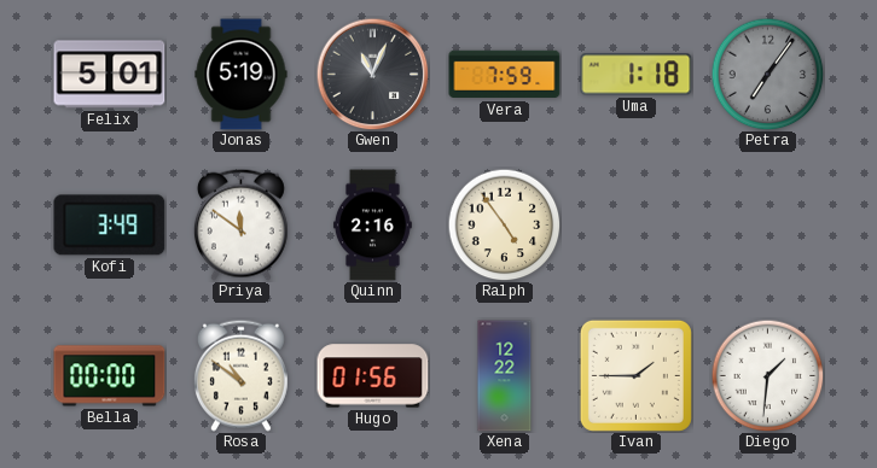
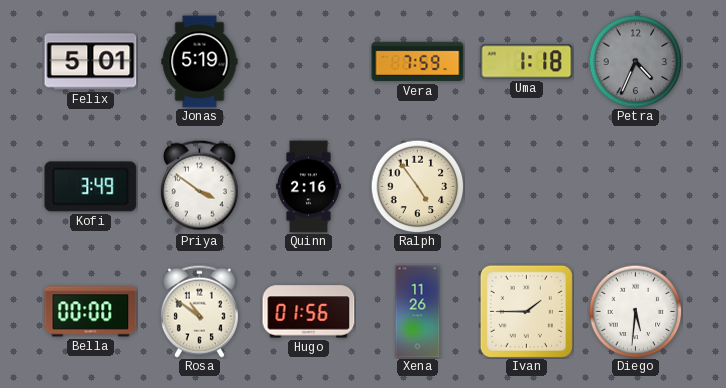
Gwen: 11:04 -> none (372, 74)
Petra: 7:06 -> 4:34 (635, 61)
Priya: 11:51 -> 3:51 (199, 186)
Xena: 12:22 -> 11:26 (418, 312)
Diego: 1:31 -> 5:31 (635, 311)
